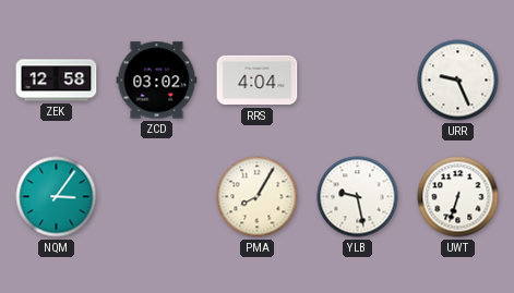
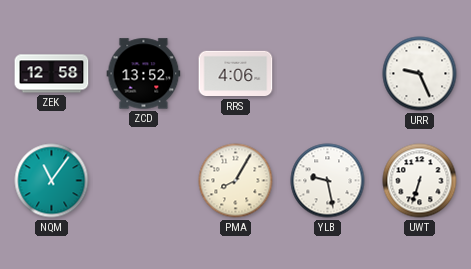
ZCD: 03:02 -> 13:52 (144, 74)
RRS: 4:04 -> 4:06 (236, 74)
NQM: 3:06 -> 11:06 (52, 181)
